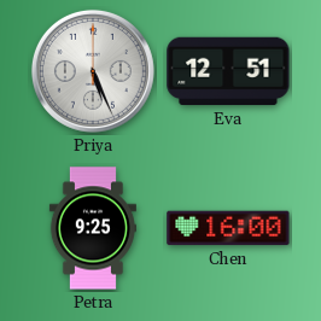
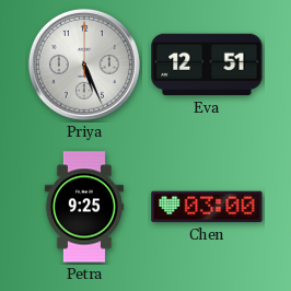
Chen: 16:00 -> 03:00 (207, 207)
